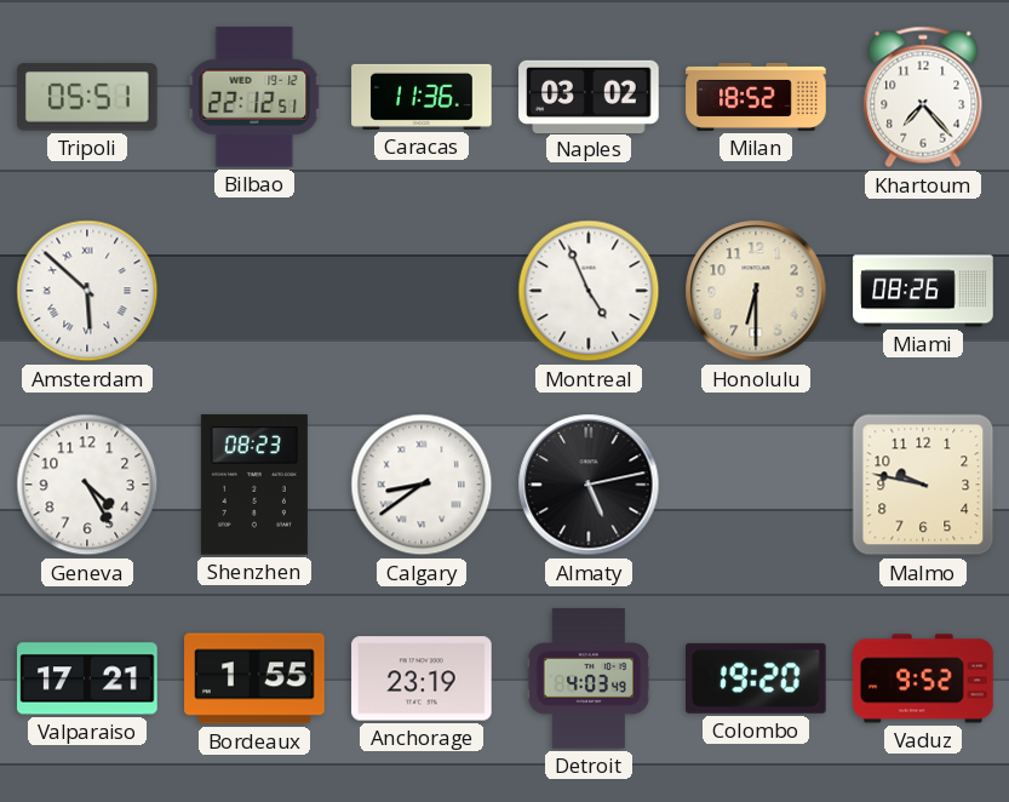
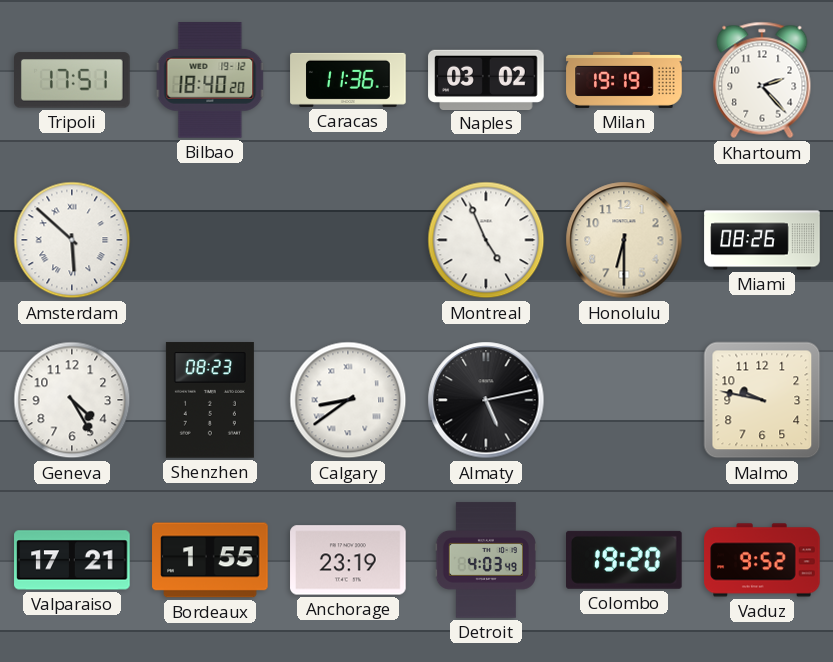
Tripoli: 05:51 -> 17:51 (73, 80)
Bilbao: 22:12 -> 18:40 (210, 80)
Milan: 18:52 -> 19:19 (624, 80)
Khartoum: 7:23 -> 2:23 (762, 80)
